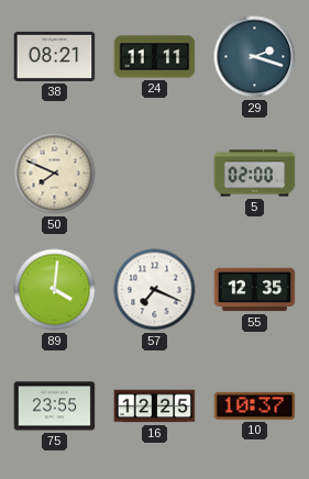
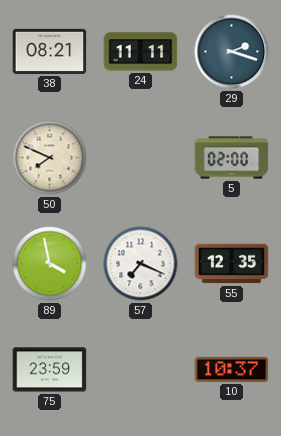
89: 4:01 -> 3:58 (50, 264)
75: 23:55 -> 23:59 (50, 370)
16: 12:25 -> none (155, 406)
